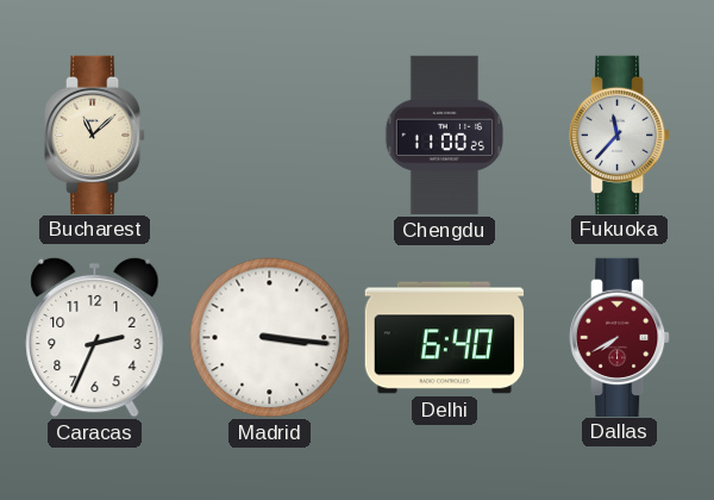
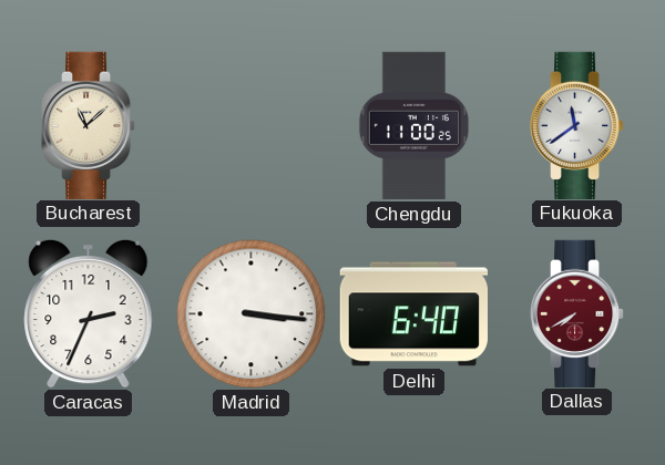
Fukuoka: 11:37 -> 11:39 (577, 125)
